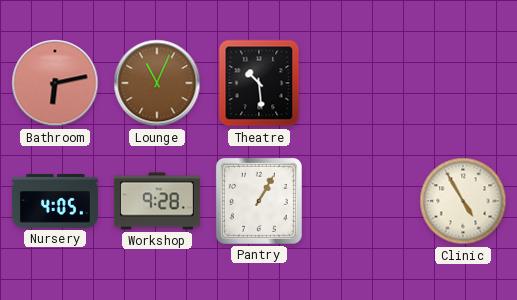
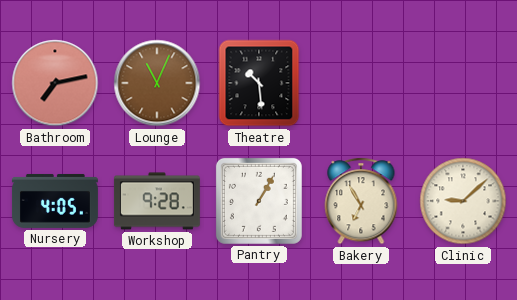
Bathroom: 6:13 -> 7:13 (55, 83)
Bakery: none -> 6:55 (361, 201)
Clinic: 4:55 -> 9:08 (463, 201)
